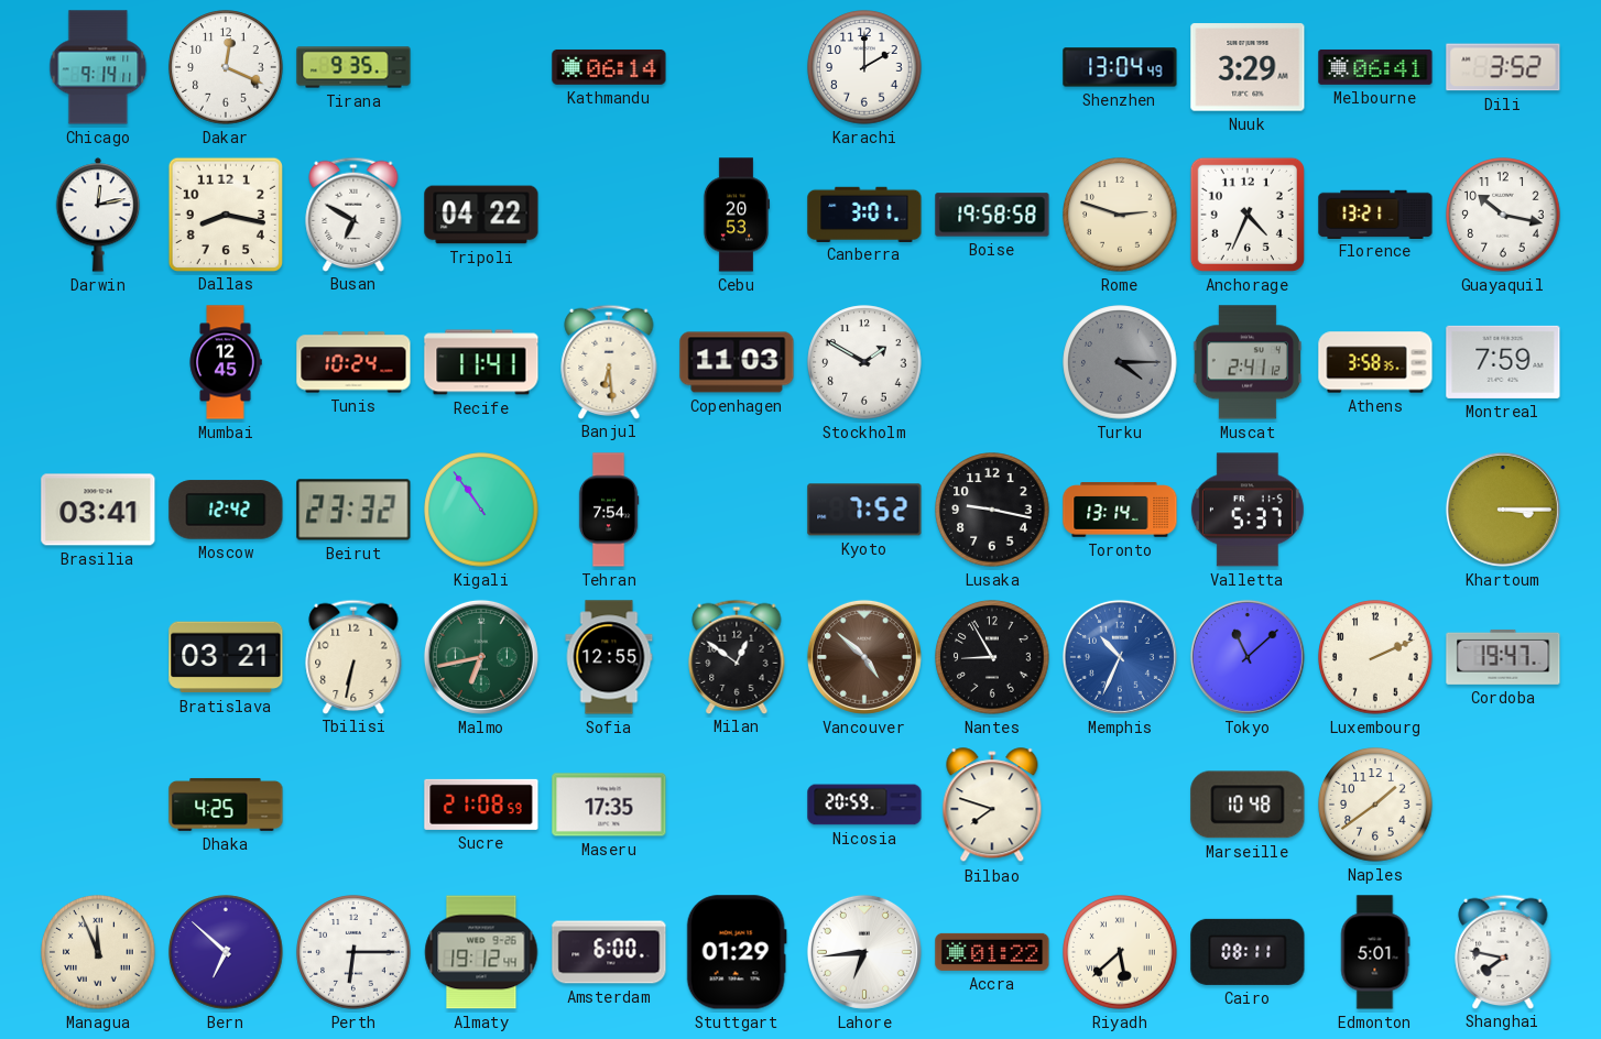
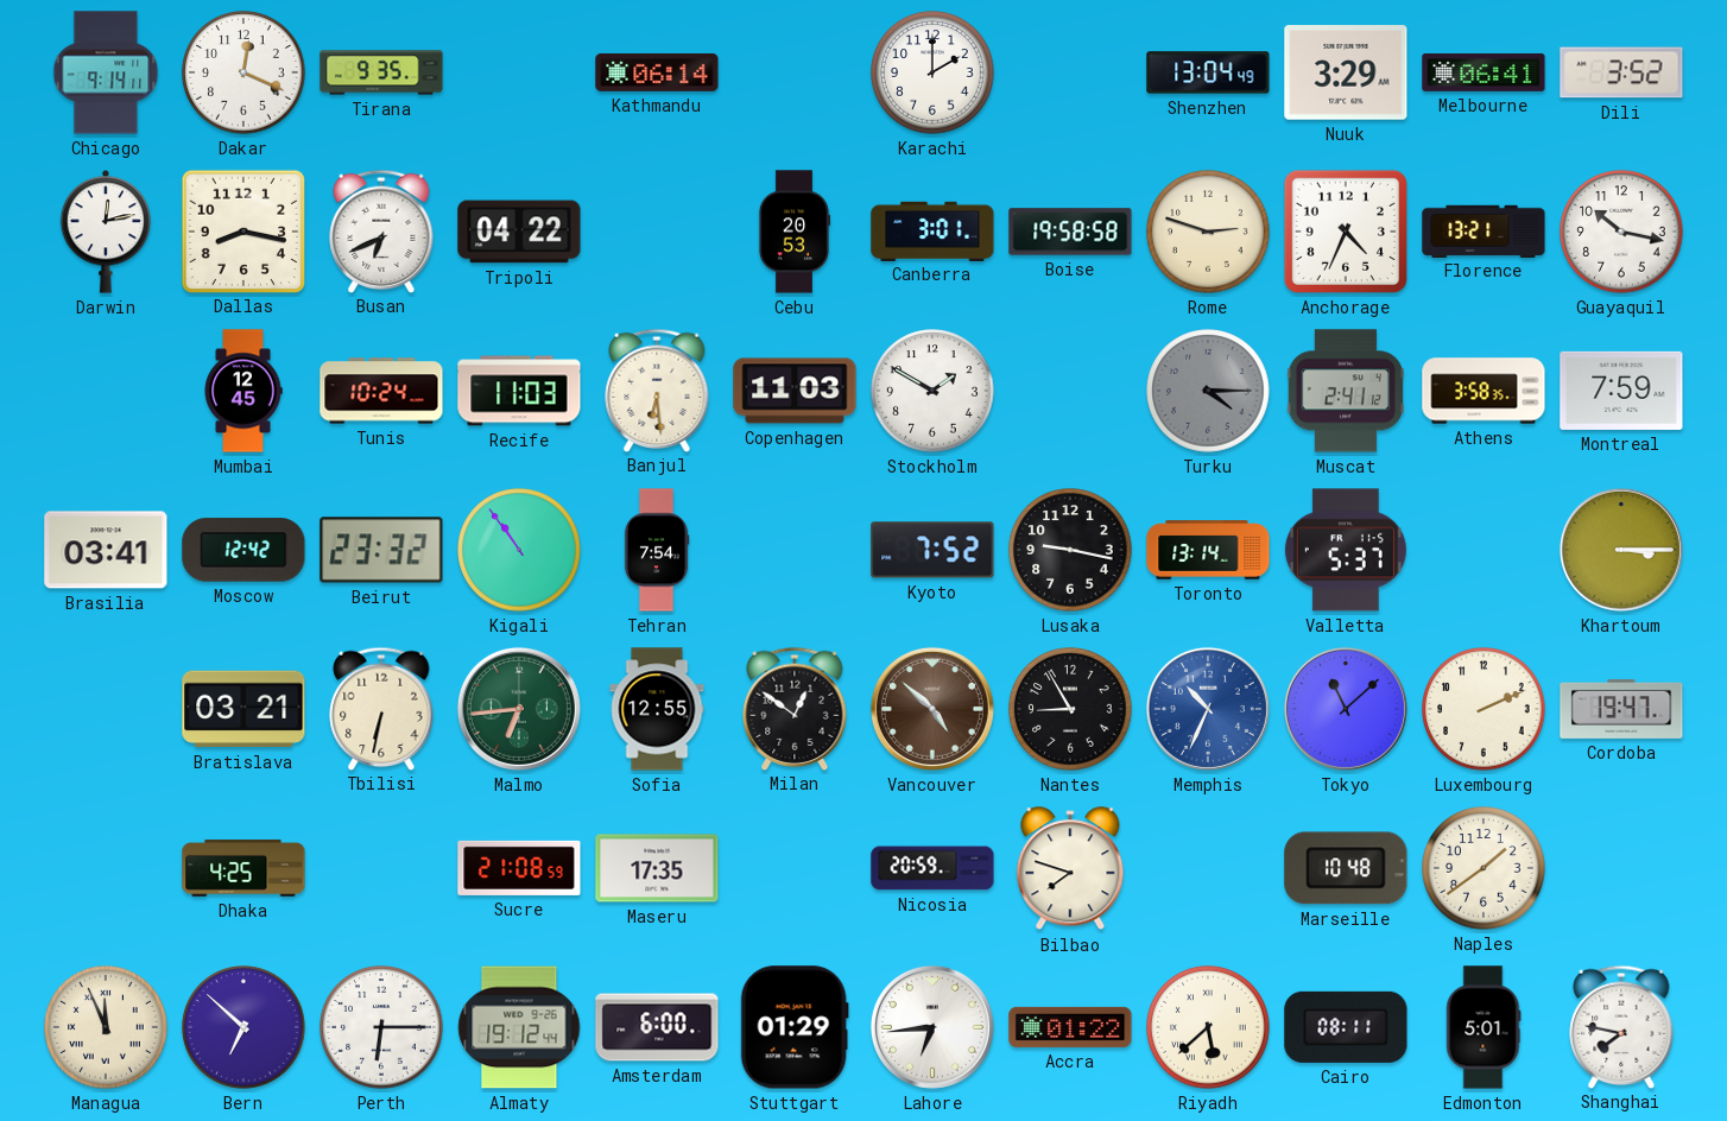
Busan: 6:50 -> 6:41 (381, 230)
Recife: 11:41 -> 11:03 (519, 391)
Malmo: 6:43 -> 6:44 (519, 709)
